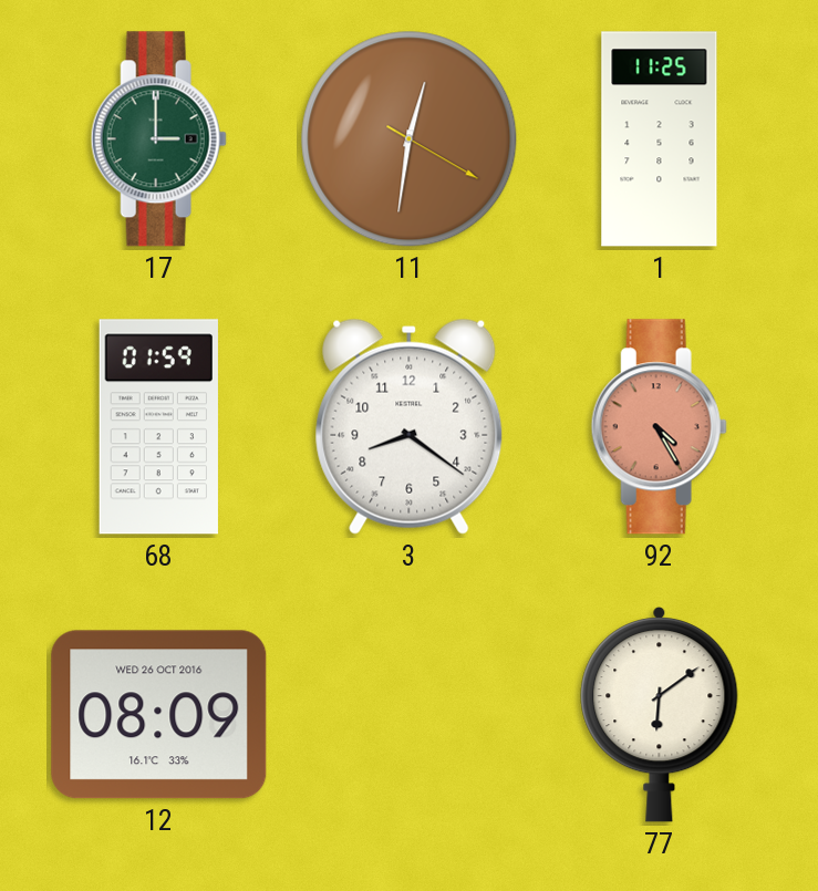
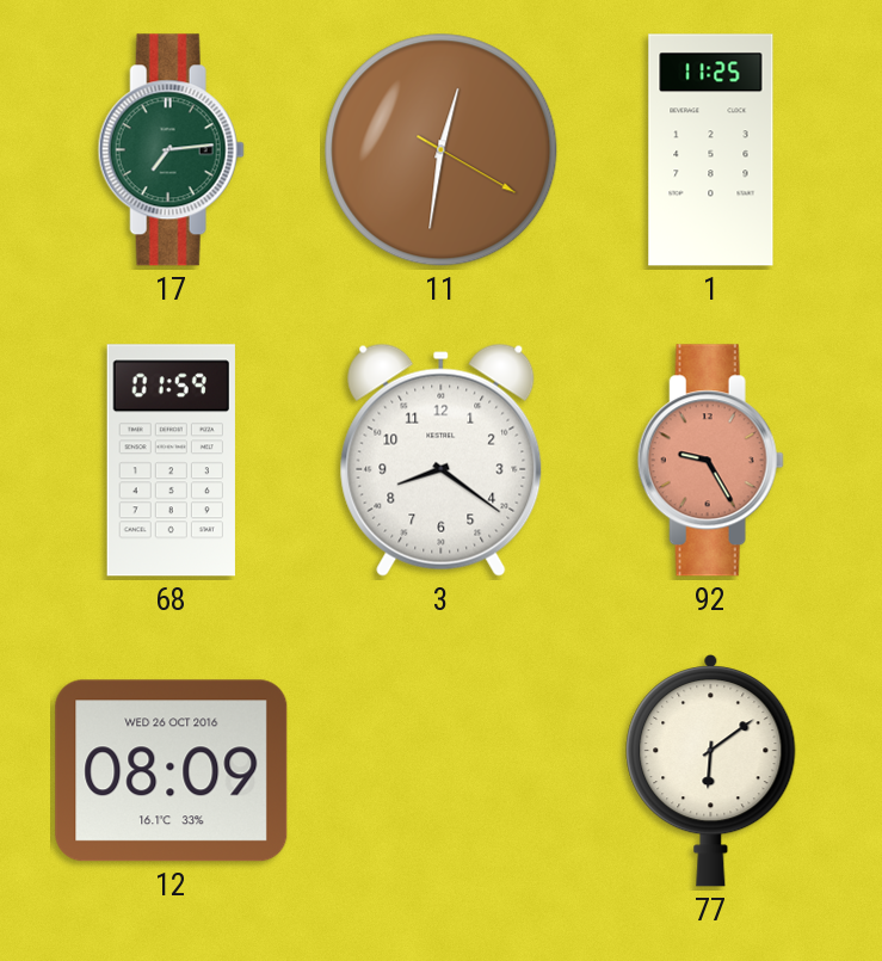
17: 3:00 -> 7:14 (171, 150)
92: 4:25 -> 9:25 (710, 461)
